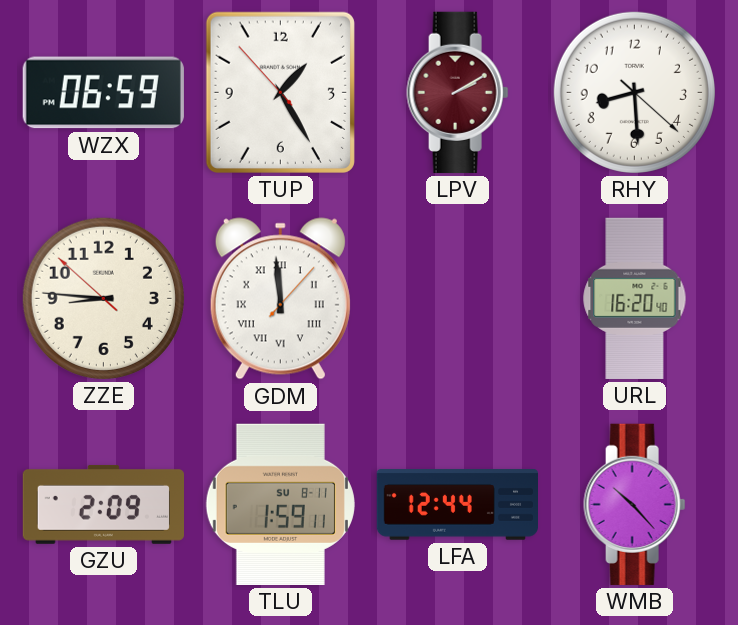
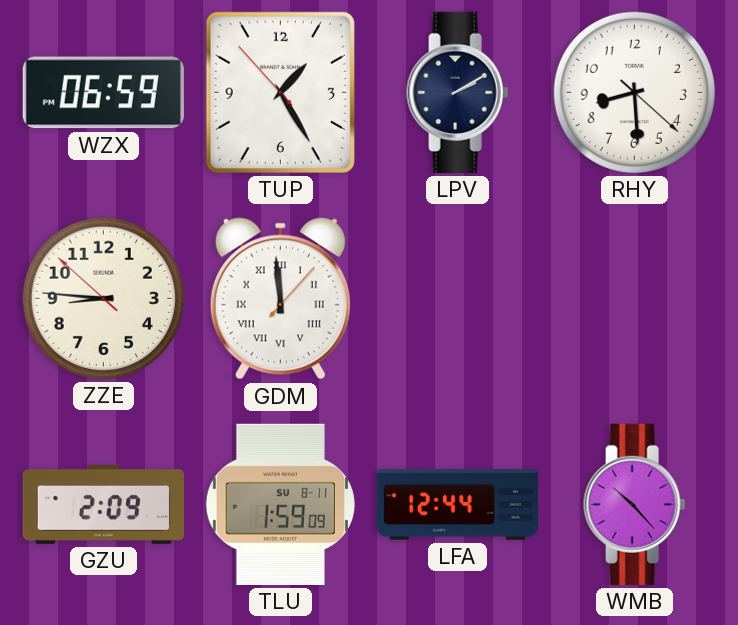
LPV dial: burgundy -> navy (458, 92)
URL: 16:20 -> none (635, 298)
TLU: 1:59:11 -> 1:59:09 (280, 504)
